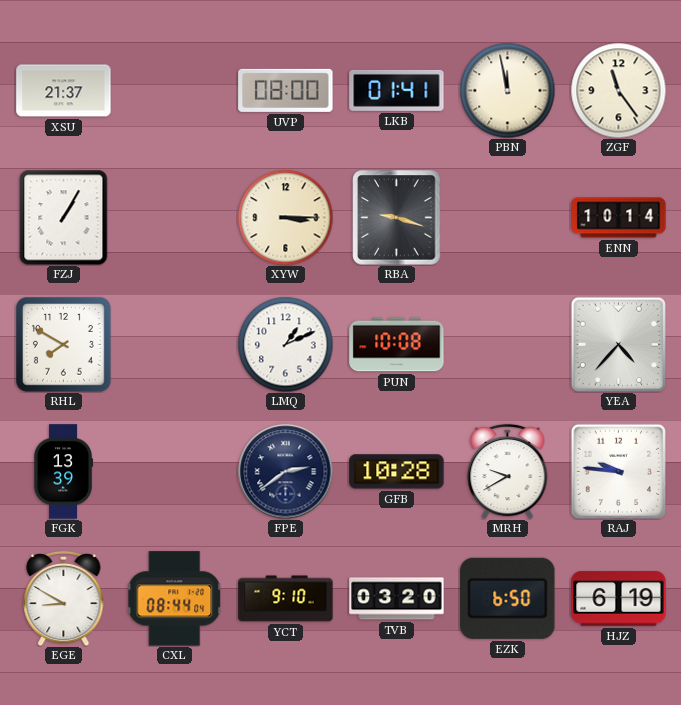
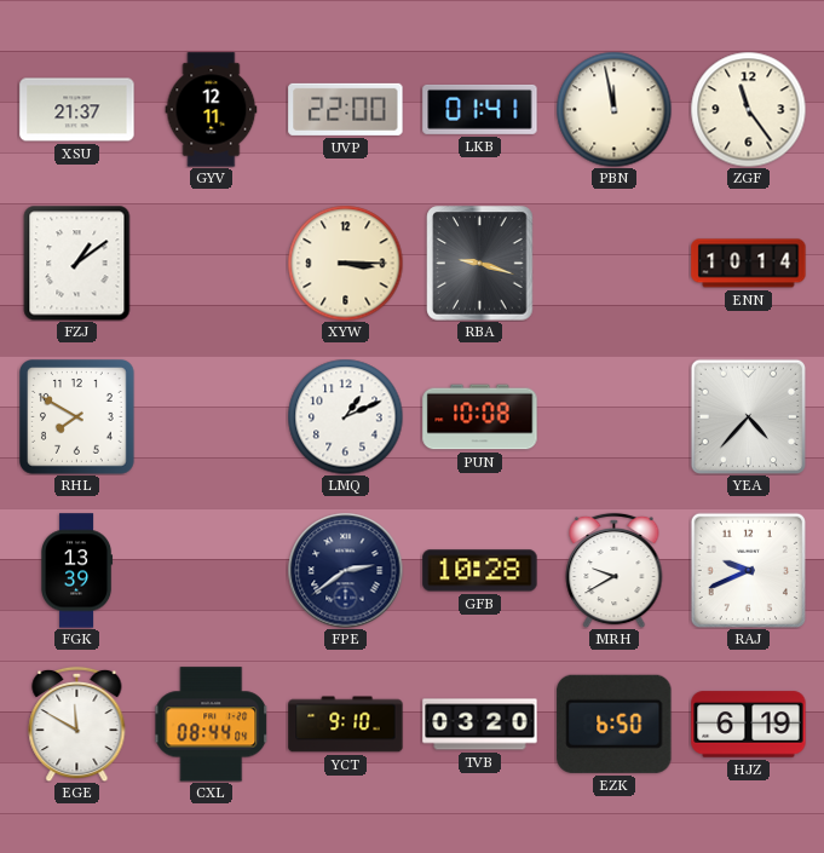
GYV: none -> 12:11 (212, 110)
UVP: 08:00 -> 22:00 (346, 109)
FZJ: 1:05 -> 1:09 (77, 263)
RAJ: 9:46 -> 9:41 (748, 570)
EGE: 8:50 -> 11:50 (77, 724)
